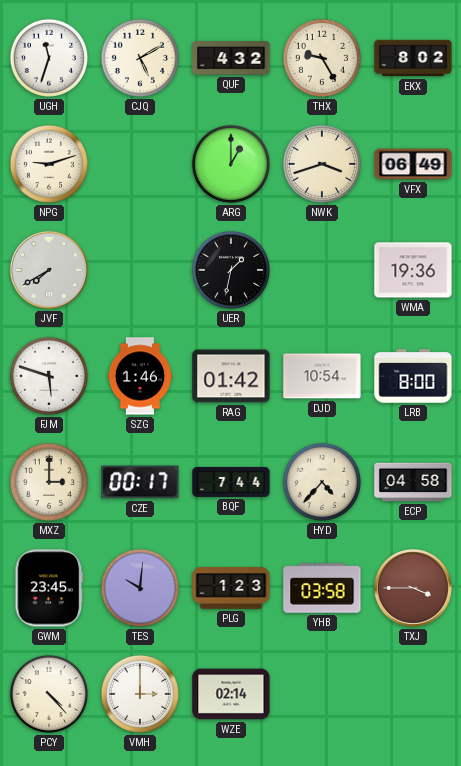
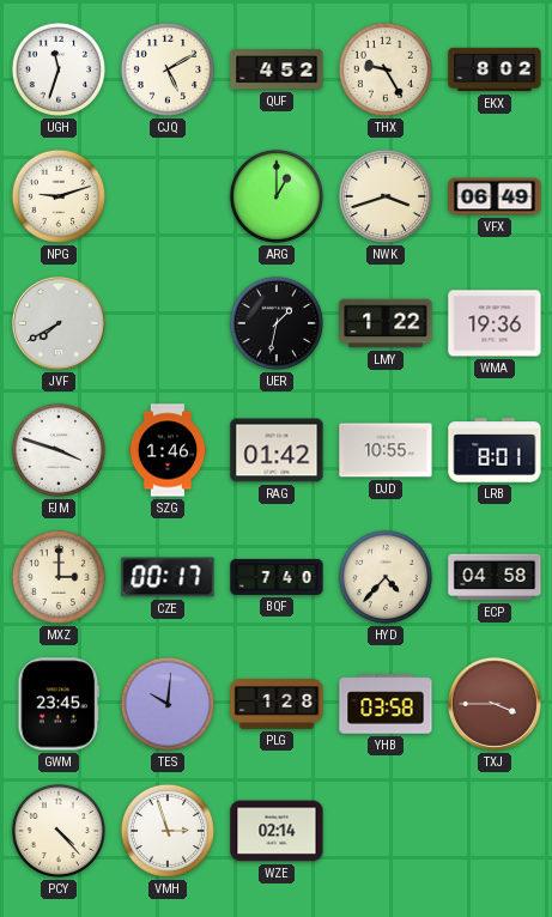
QUF: 4:32 -> 4:52 (277, 69)
LMY: none -> 1:22 (386, 323)
FJM: 5:48 -> 3:48 (59, 450)
DJD: 10:54 -> 10:55 (386, 450)
LRB: 8:00 -> 8:01 (495, 450)
BQF: 7:44 -> 7:40 (277, 577)
PLG: 1:23 -> 1:28 (277, 704)
VMH: 3:00 -> 2:57 (168, 831)
